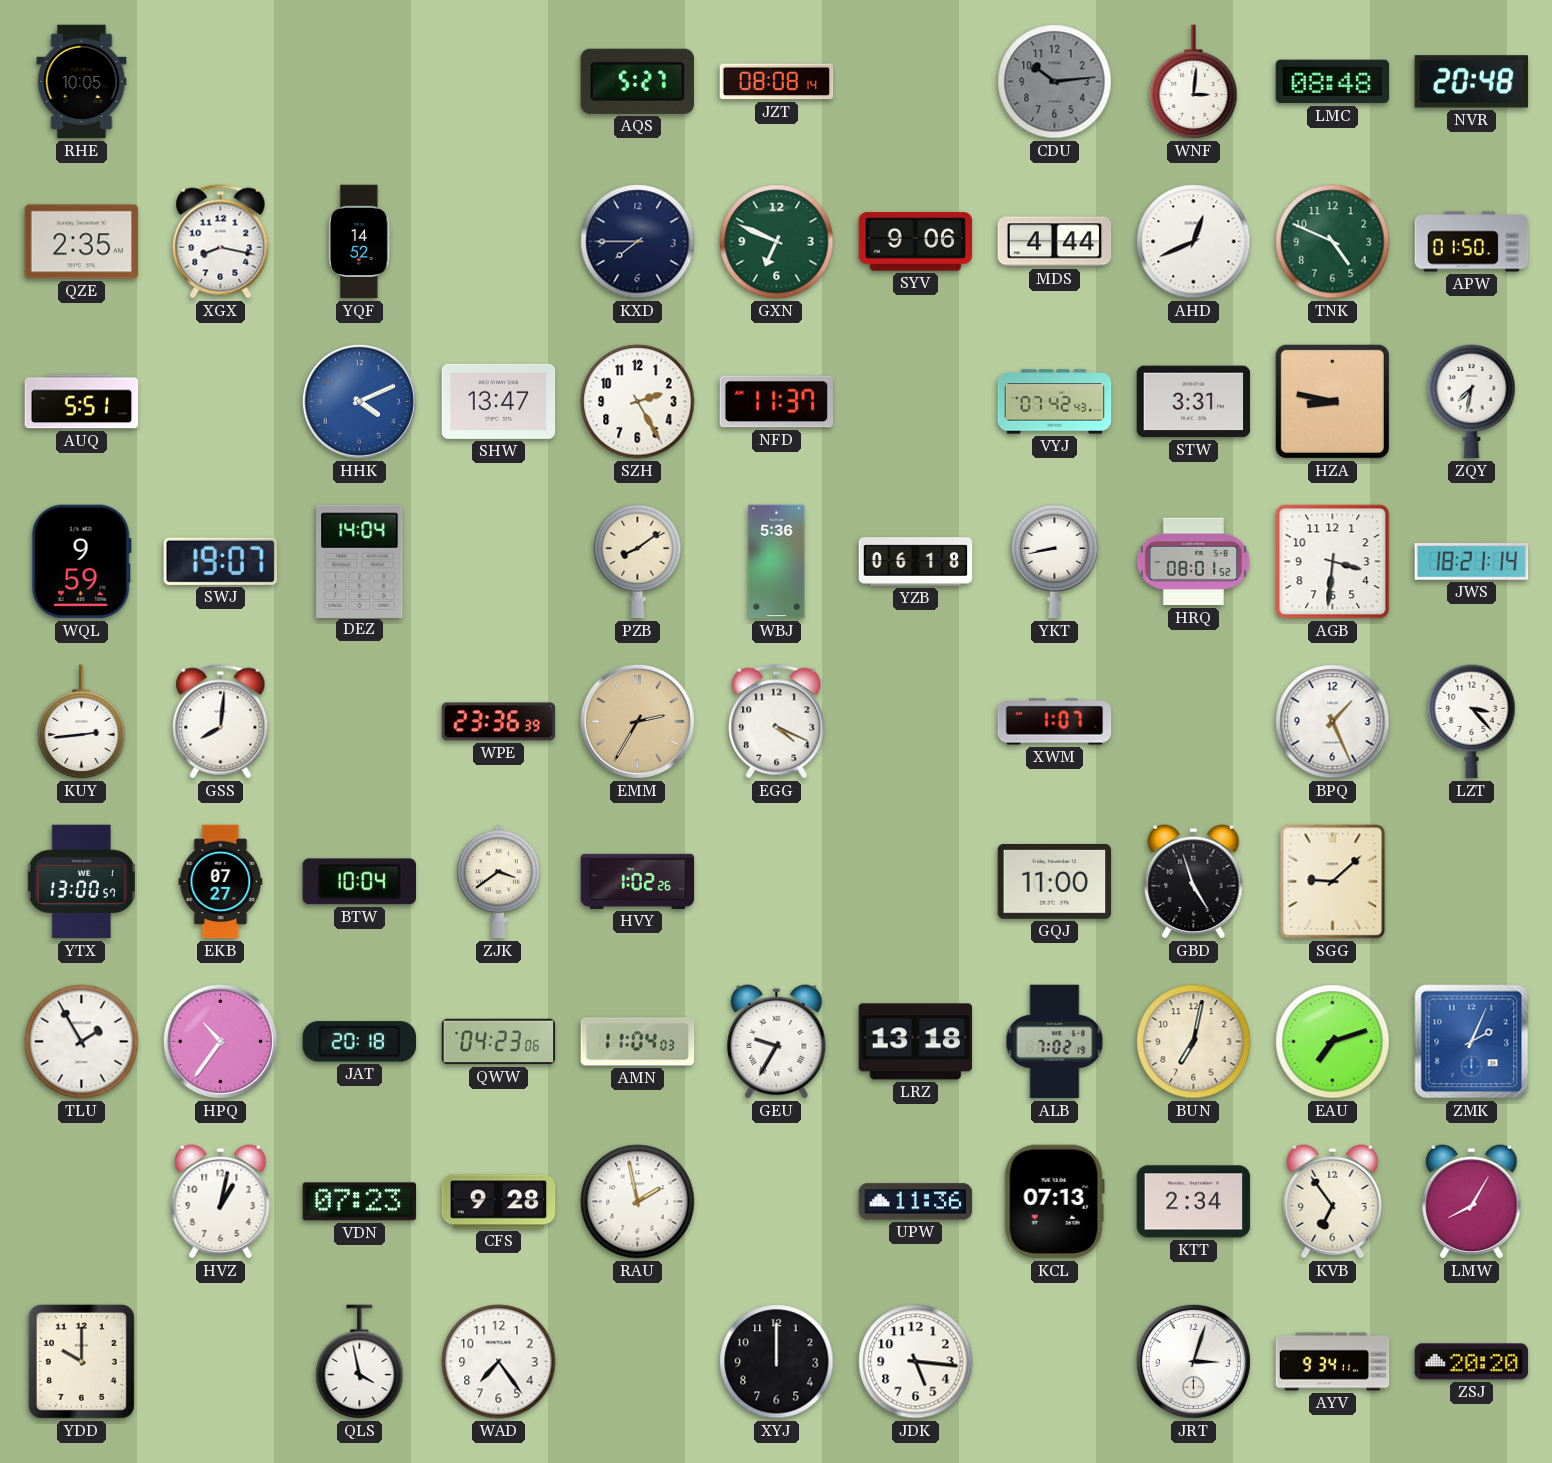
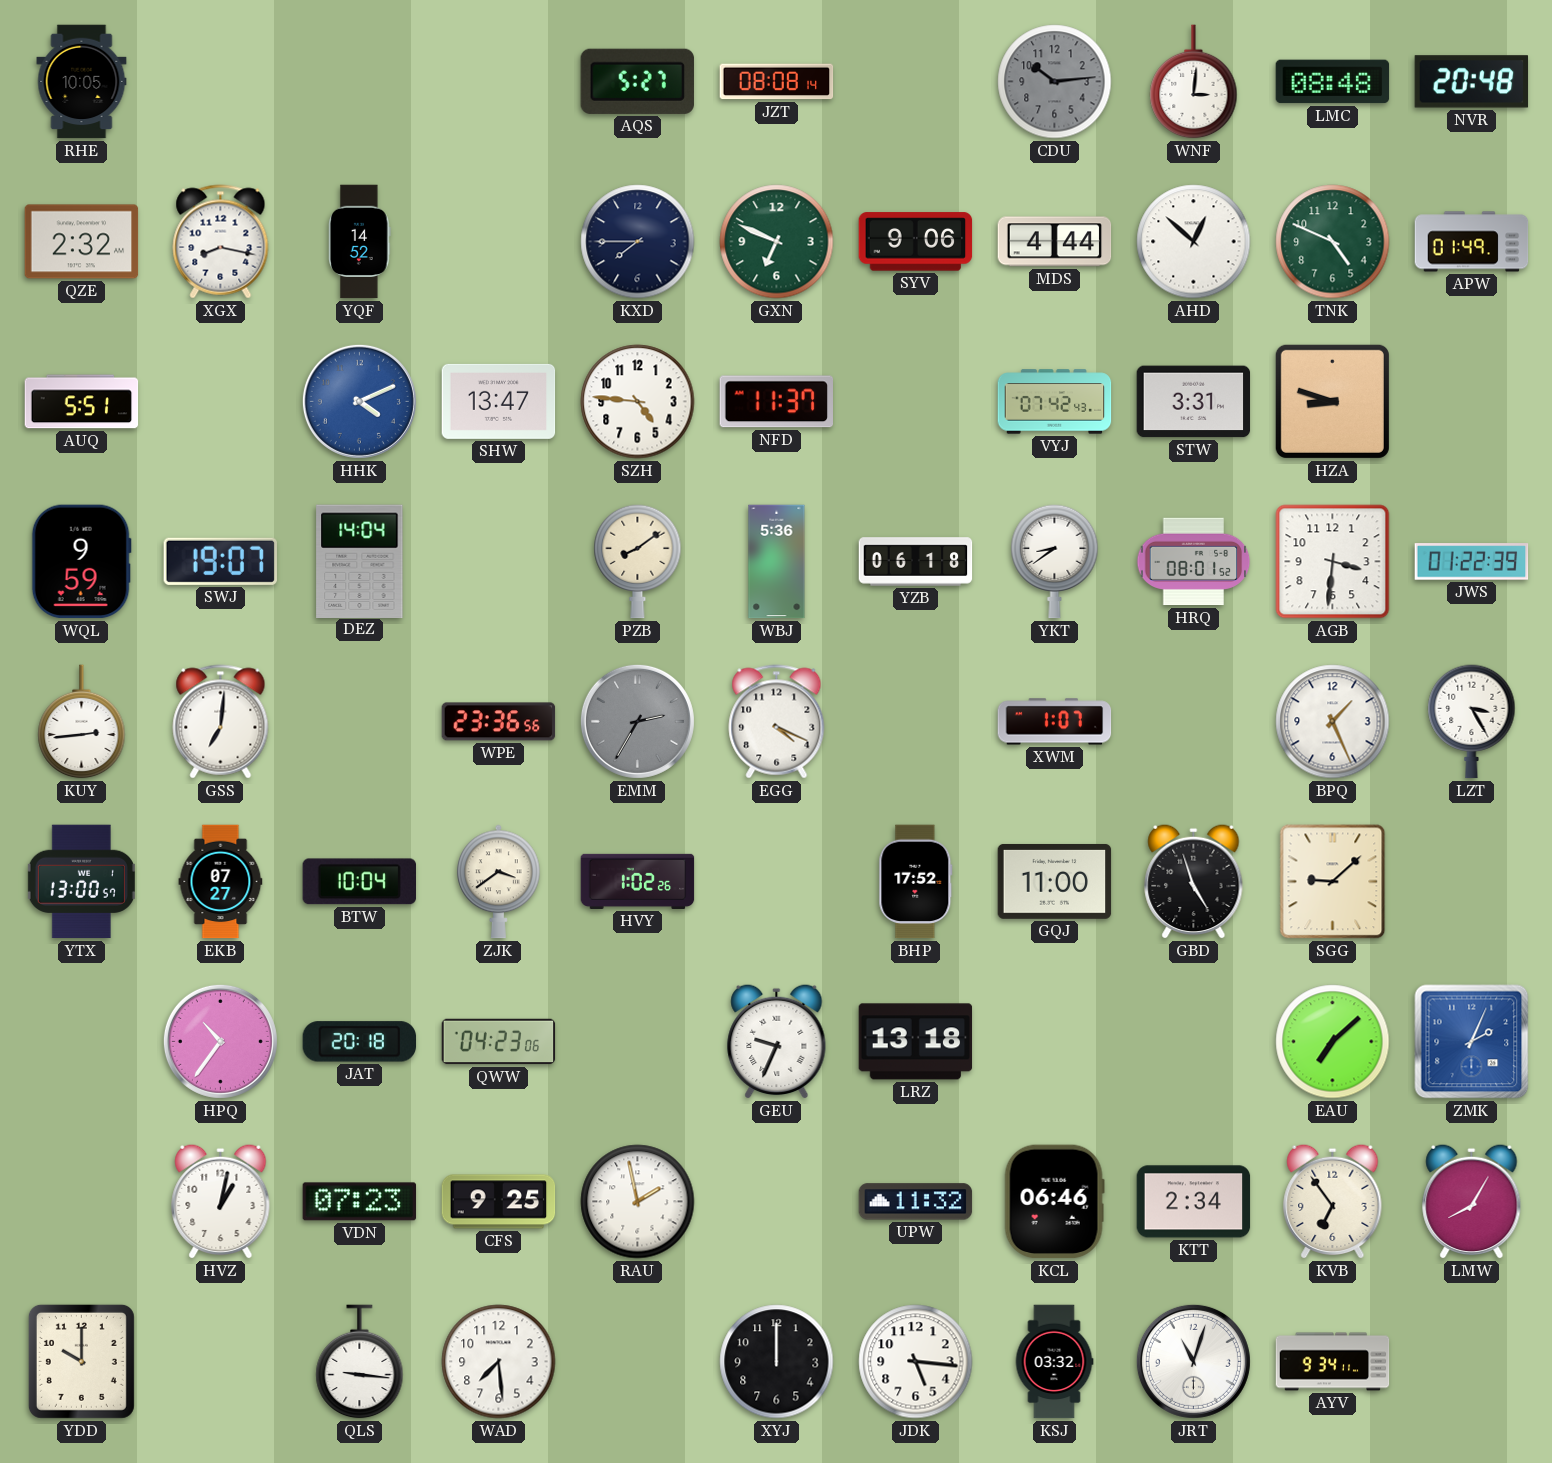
QZE: 2:35 -> 2:32 (82, 242)
AHD: 12:41 -> 12:52 (1194, 242)
APW: 01:50 -> 01:49 (1472, 242)
SZH: 2:25 -> 4:46 (638, 402)
HZA: 8:47 -> 8:48 (1332, 401)
ZQY: 7:32 -> none (1472, 402)
YKT: 8:43 -> 8:39 (1055, 562)
JWS: 18:21 -> 01:22 (1472, 562)
GSS: 8:01 -> 7:01 (221, 722)
WPE: 23:36:39 -> 23:36:56 (499, 722)
EMM dial: champagne -> grey (637, 721)
LZT: 3:23 -> 3:25 (1472, 722)
BHP: none -> 17:52 (916, 882)
TLU: 1:55 -> none (82, 1042)
AMN: 11:04 -> none (638, 1042)
GEU: 9:35 -> 9:34 (777, 1041)
ALB: 7:02 -> none (1055, 1042)
BUN: 7:02 -> none (1194, 1042)
EAU: 7:12 -> 7:08 (1333, 1042)
CFS: 9:28 -> 9:25 (499, 1202)
UPW: 11:36 -> 11:32 (916, 1202)
KCL: 07:13 -> 06:46 (1054, 1202)
QLS: 3:58 -> 9:16 (360, 1362)
WAD: 7:24 -> 7:29 (499, 1362)
KSJ: none -> 03:32 (1054, 1362)
JRT: 3:03 -> 11:03 (1193, 1361)
ZSJ: 20:20 -> none (1472, 1362)
